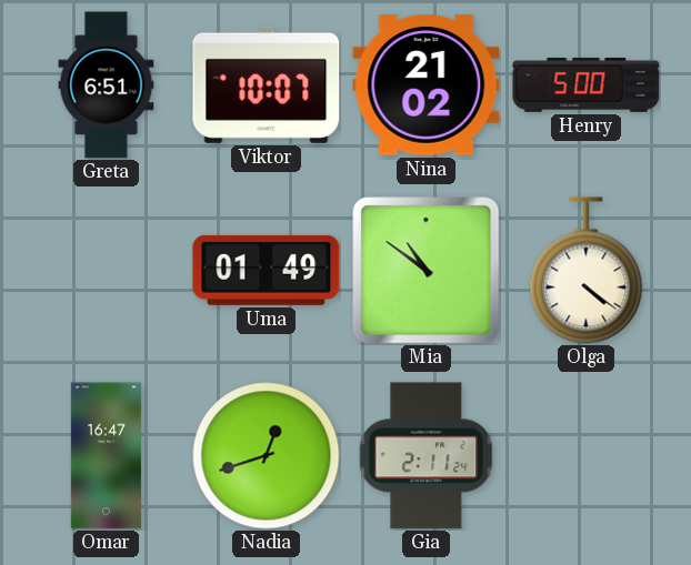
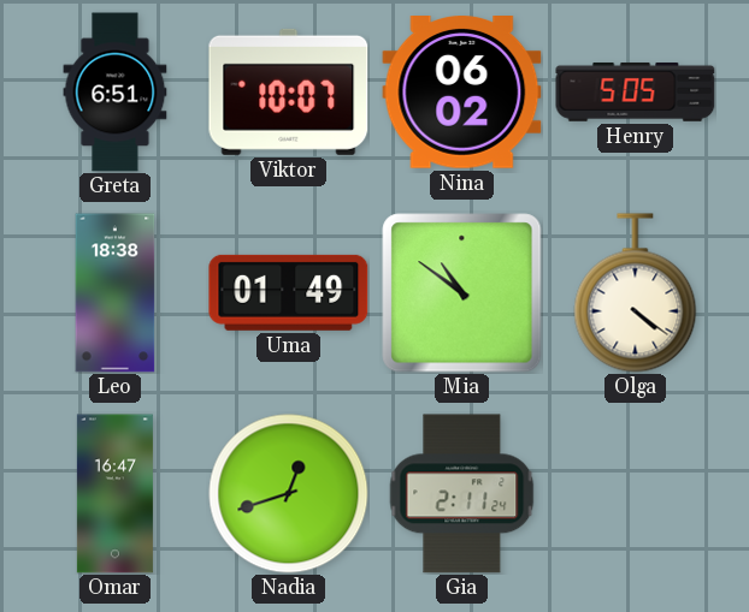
Nina: 21:02 -> 06:02 (462, 93)
Henry: 5:00 -> 5:05 (636, 91)
Leo: none -> 18:38 (116, 293)
